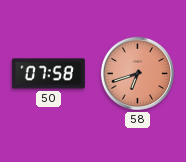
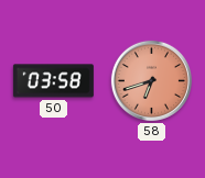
50: 07:58 -> 03:58 (53, 81)
